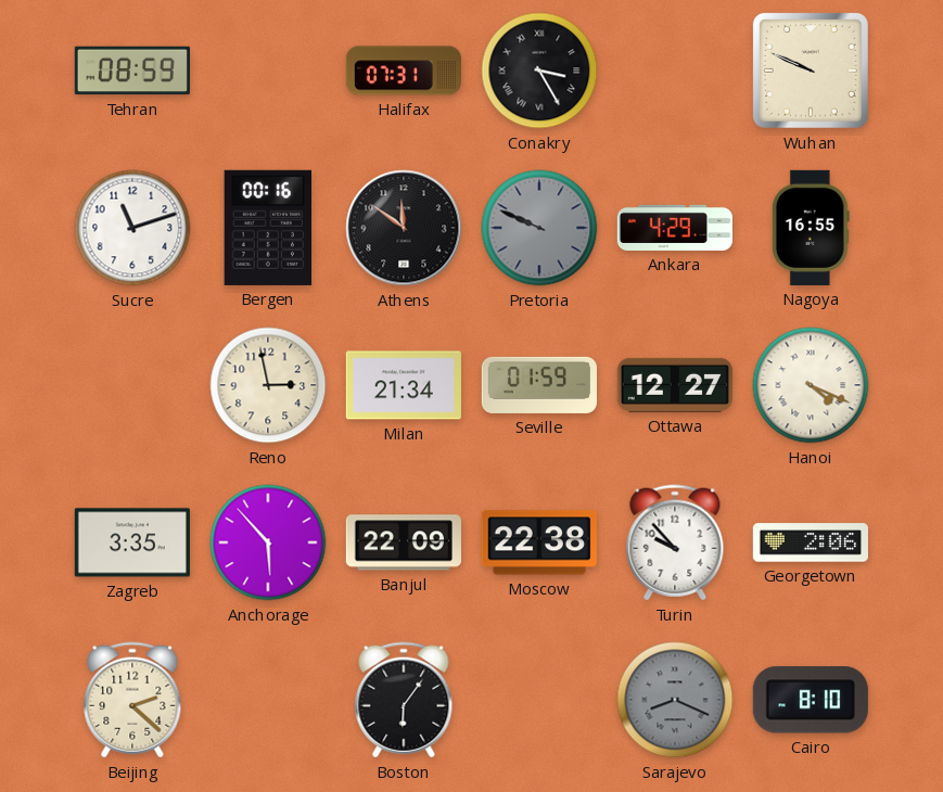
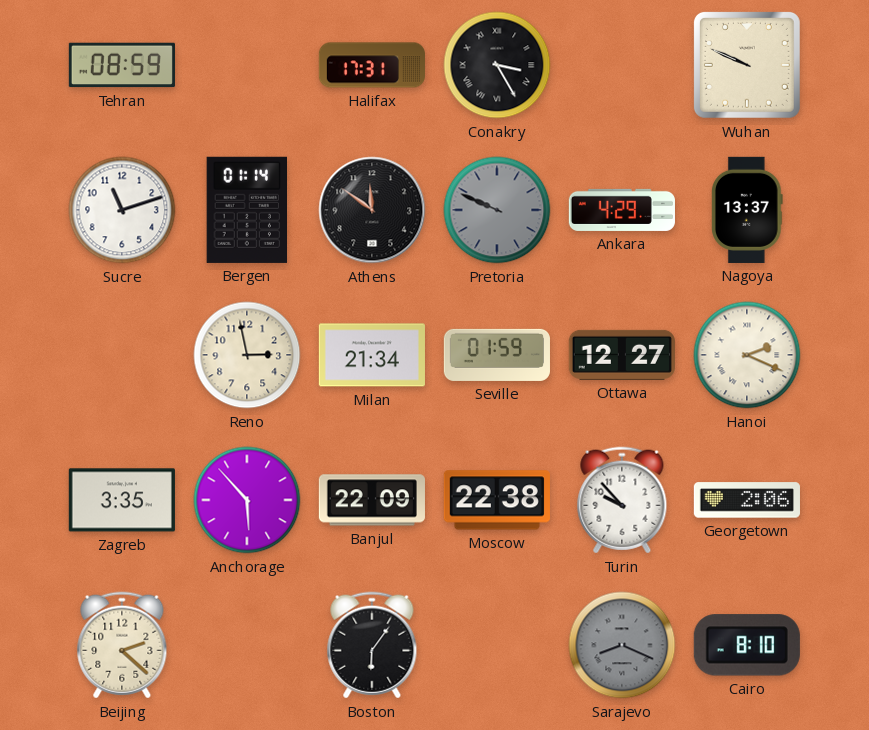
Halifax: 07:31 -> 17:31 (372, 65)
Bergen: 00:16 -> 01:14 (247, 210)
Nagoya: 16:55 -> 13:37 (748, 210)
Hanoi: 4:19 -> 2:19 (747, 355)
